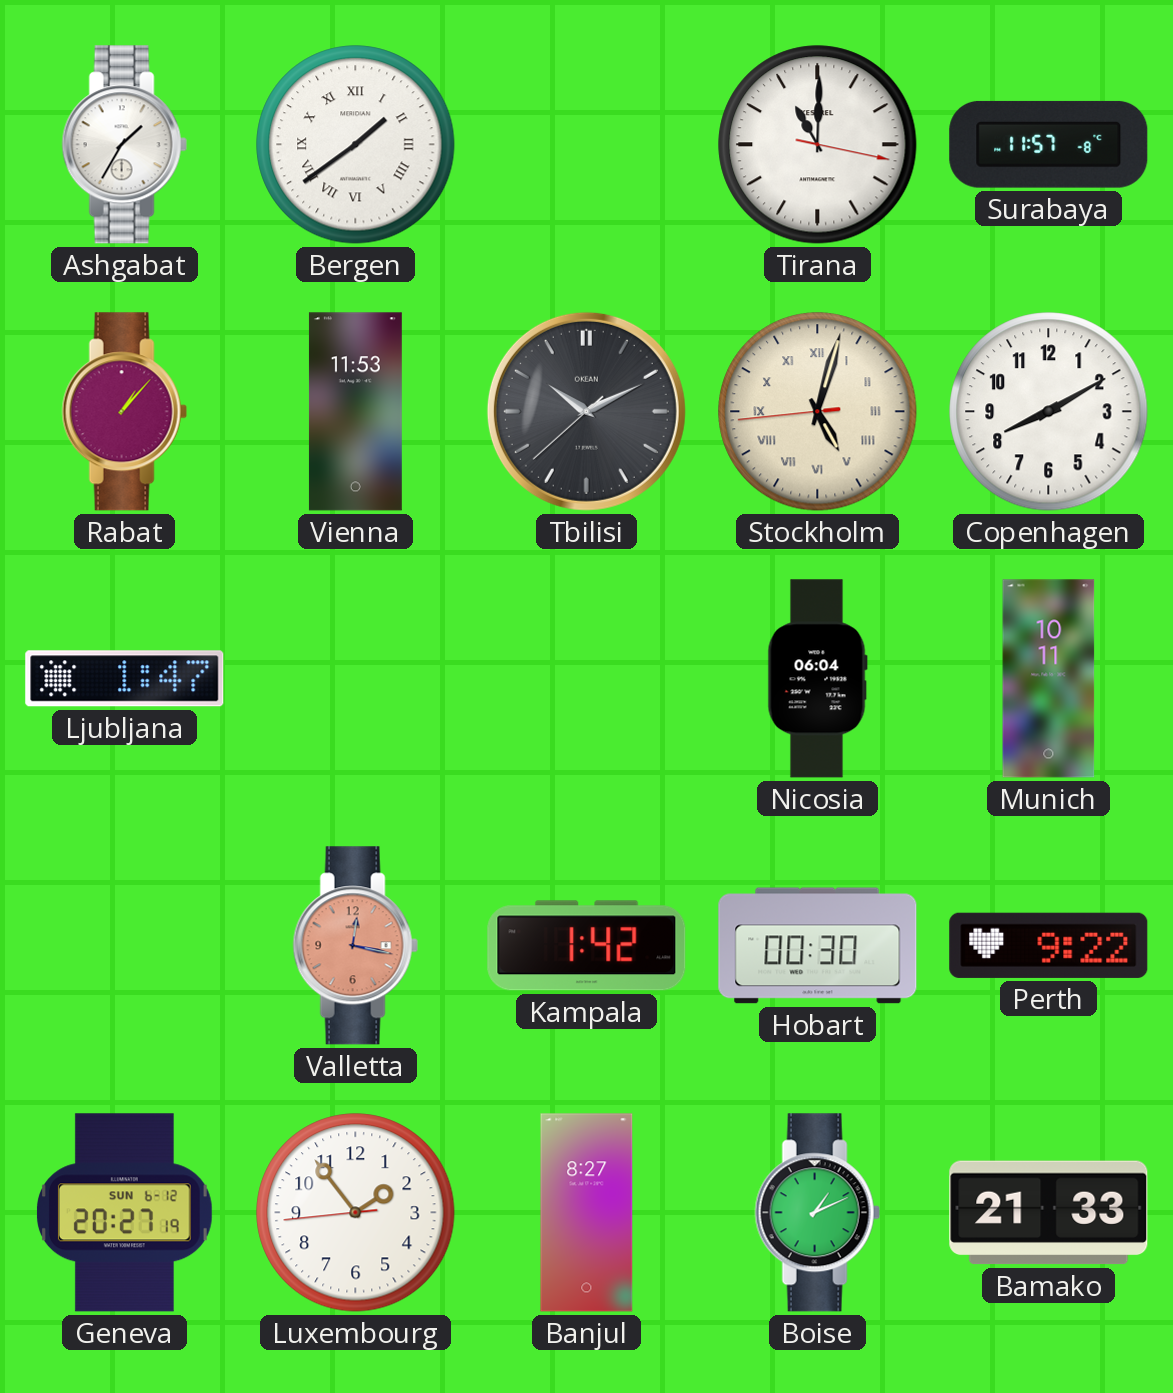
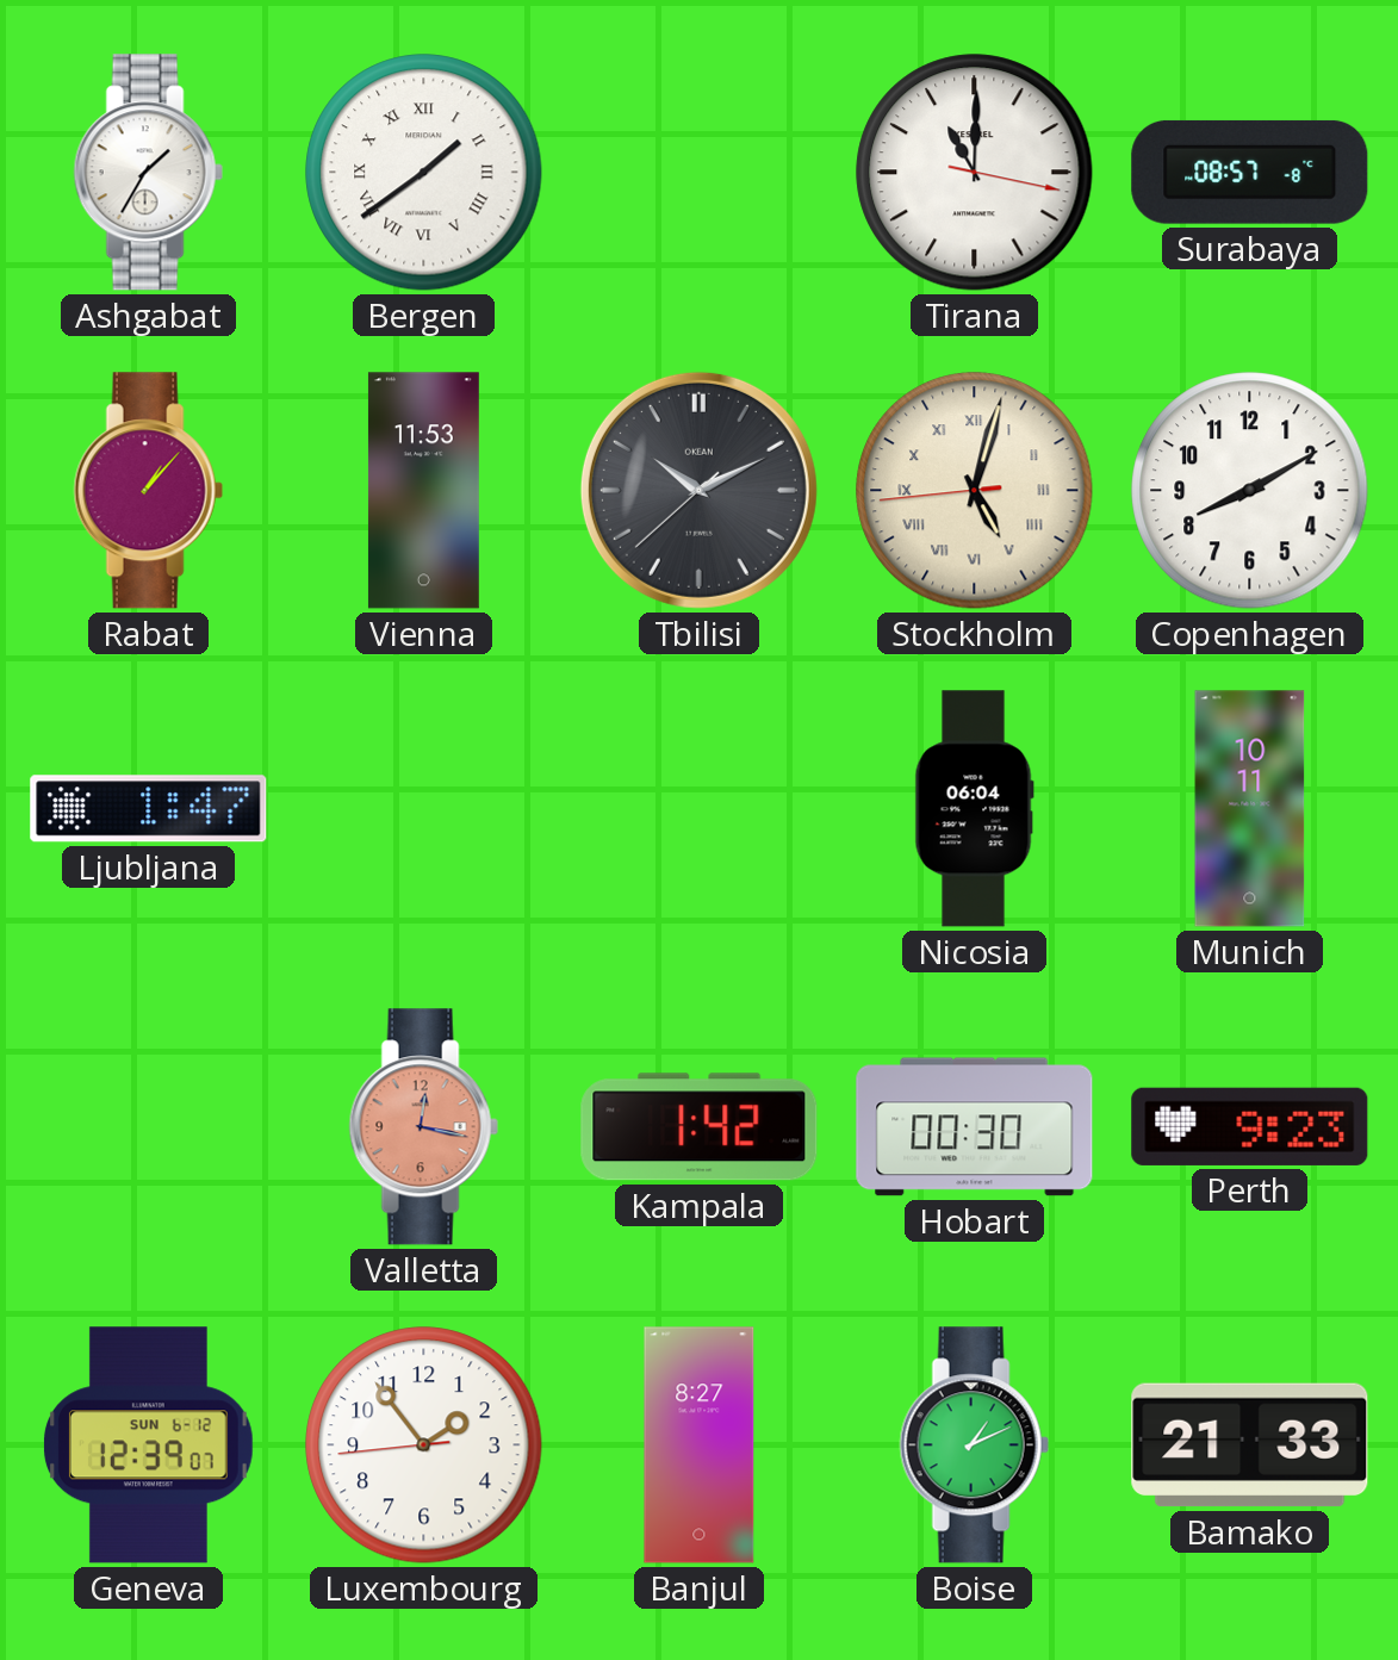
Surabaya: 11:57 -> 08:57 (1250, 172)
Perth: 9:22 -> 9:23 (1250, 1126)
Geneva: 20:27 -> 12:39 (148, 1445)
